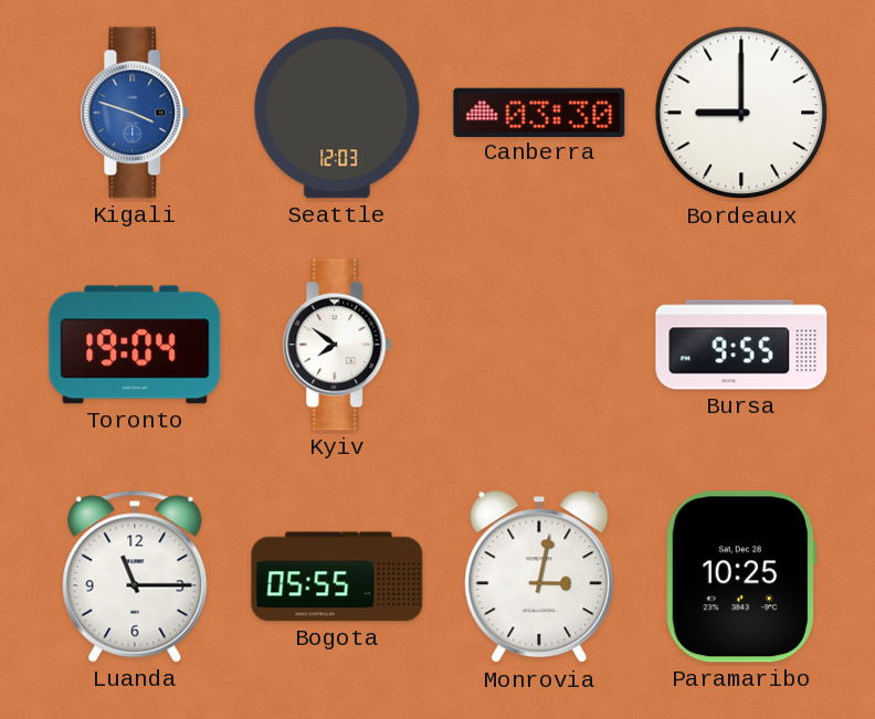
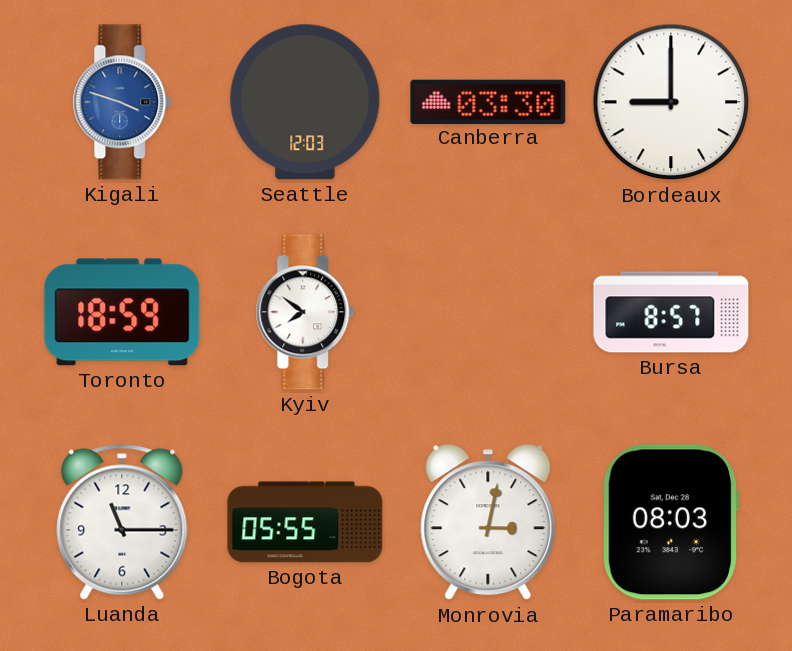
Toronto: 19:04 -> 18:59 (122, 312)
Bursa: 9:55 -> 8:57 (671, 312)
Paramaribo: 10:25 -> 08:03 (670, 522)
